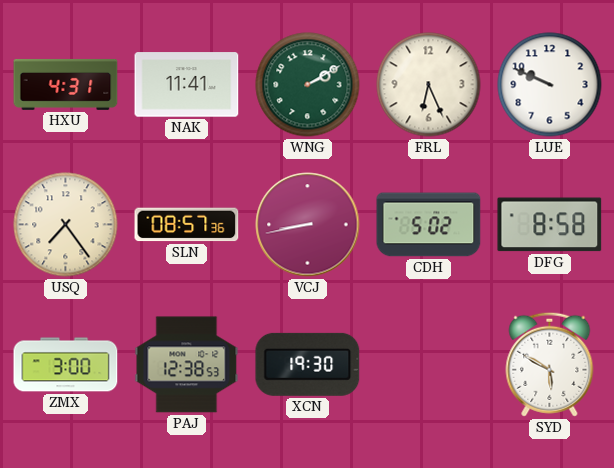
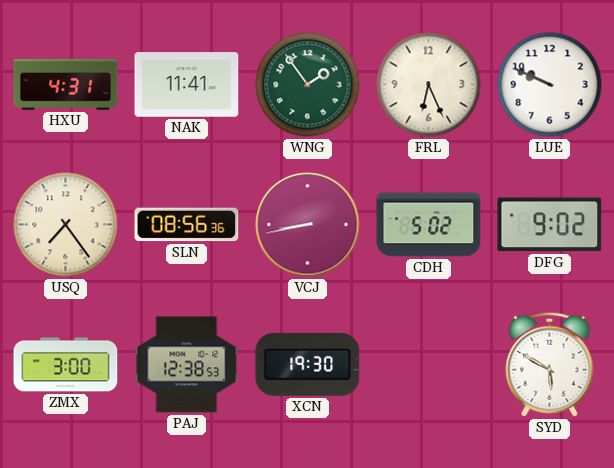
WNG: 2:10 -> 1:54 (308, 85)
SLN: 08:57 -> 08:56 (187, 225)
DFG: 8:58 -> 9:02 (550, 225)
